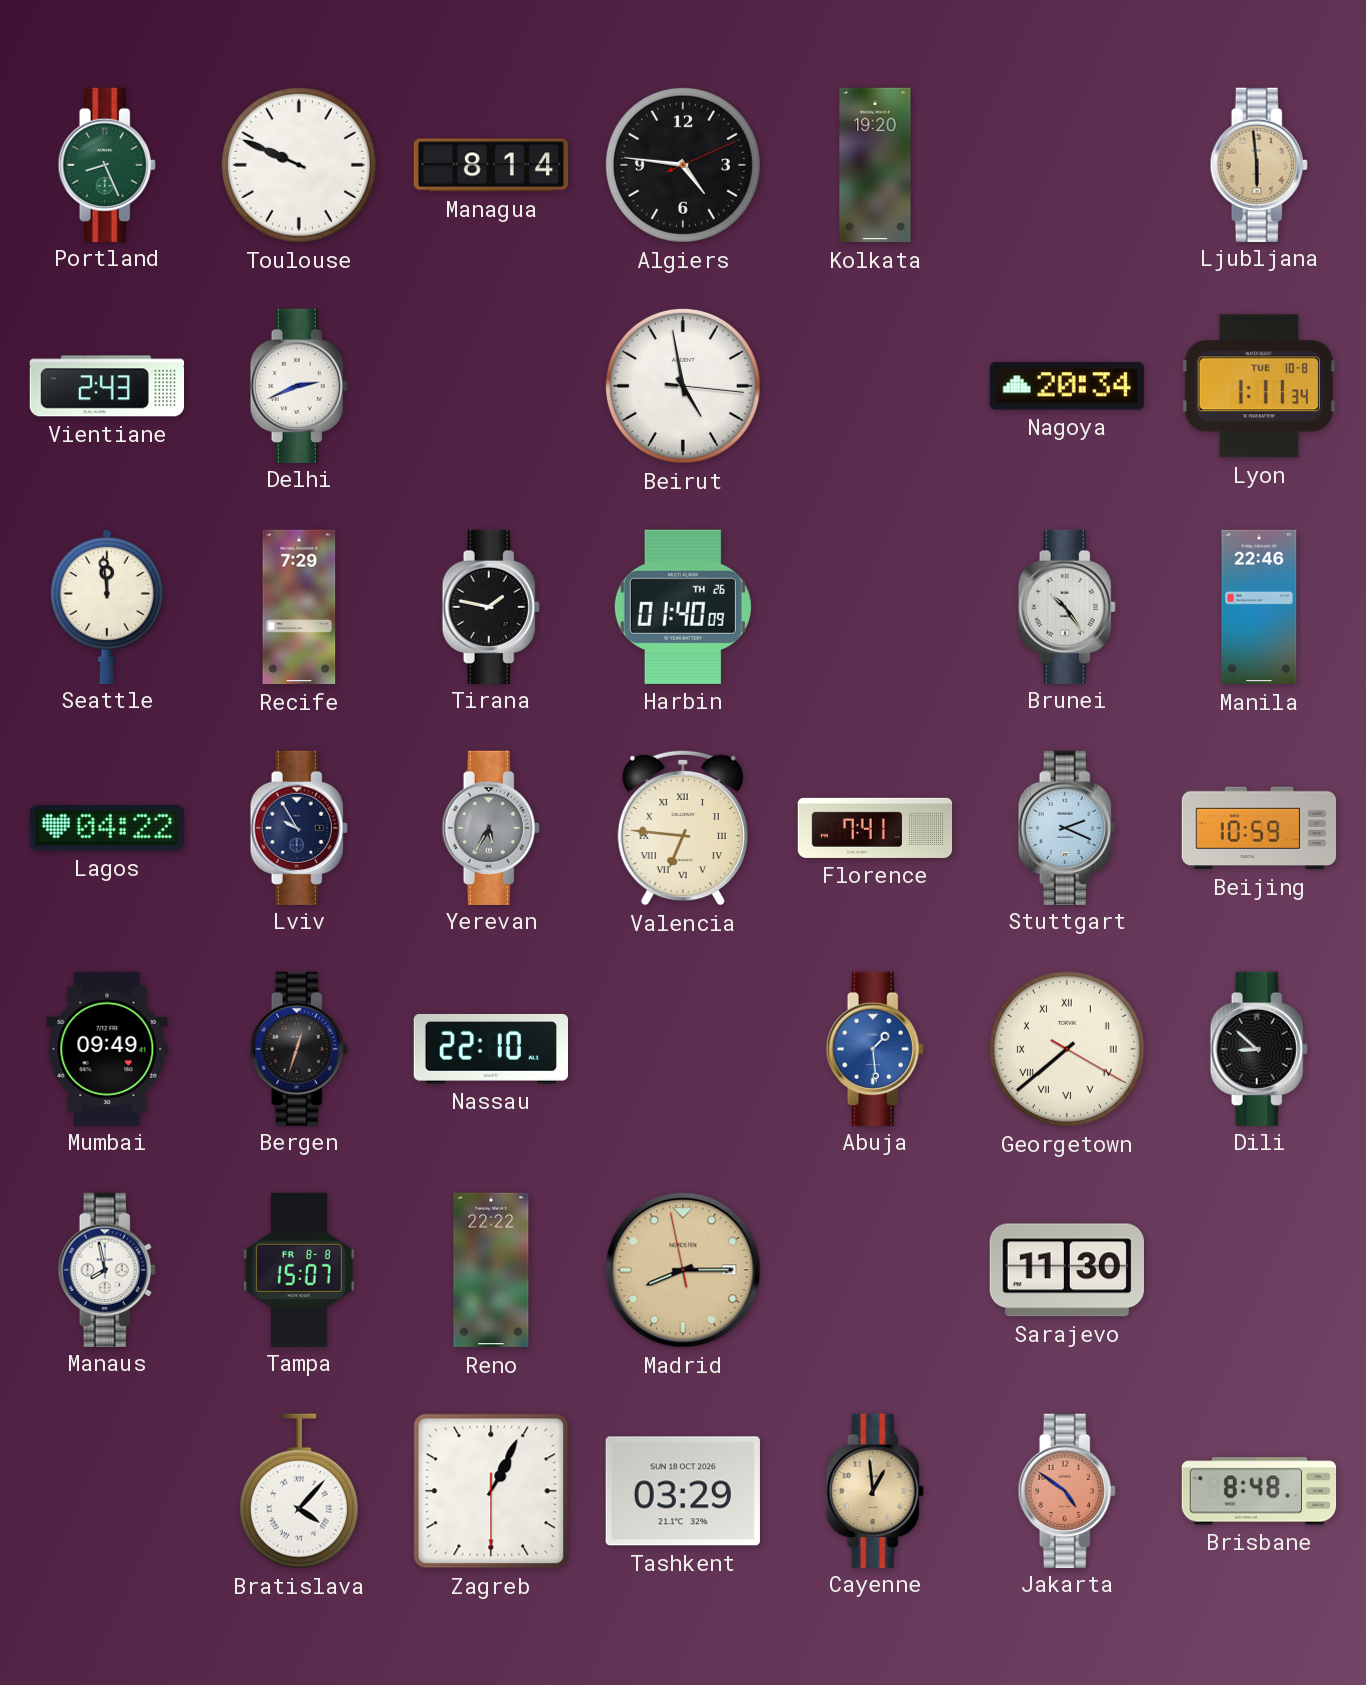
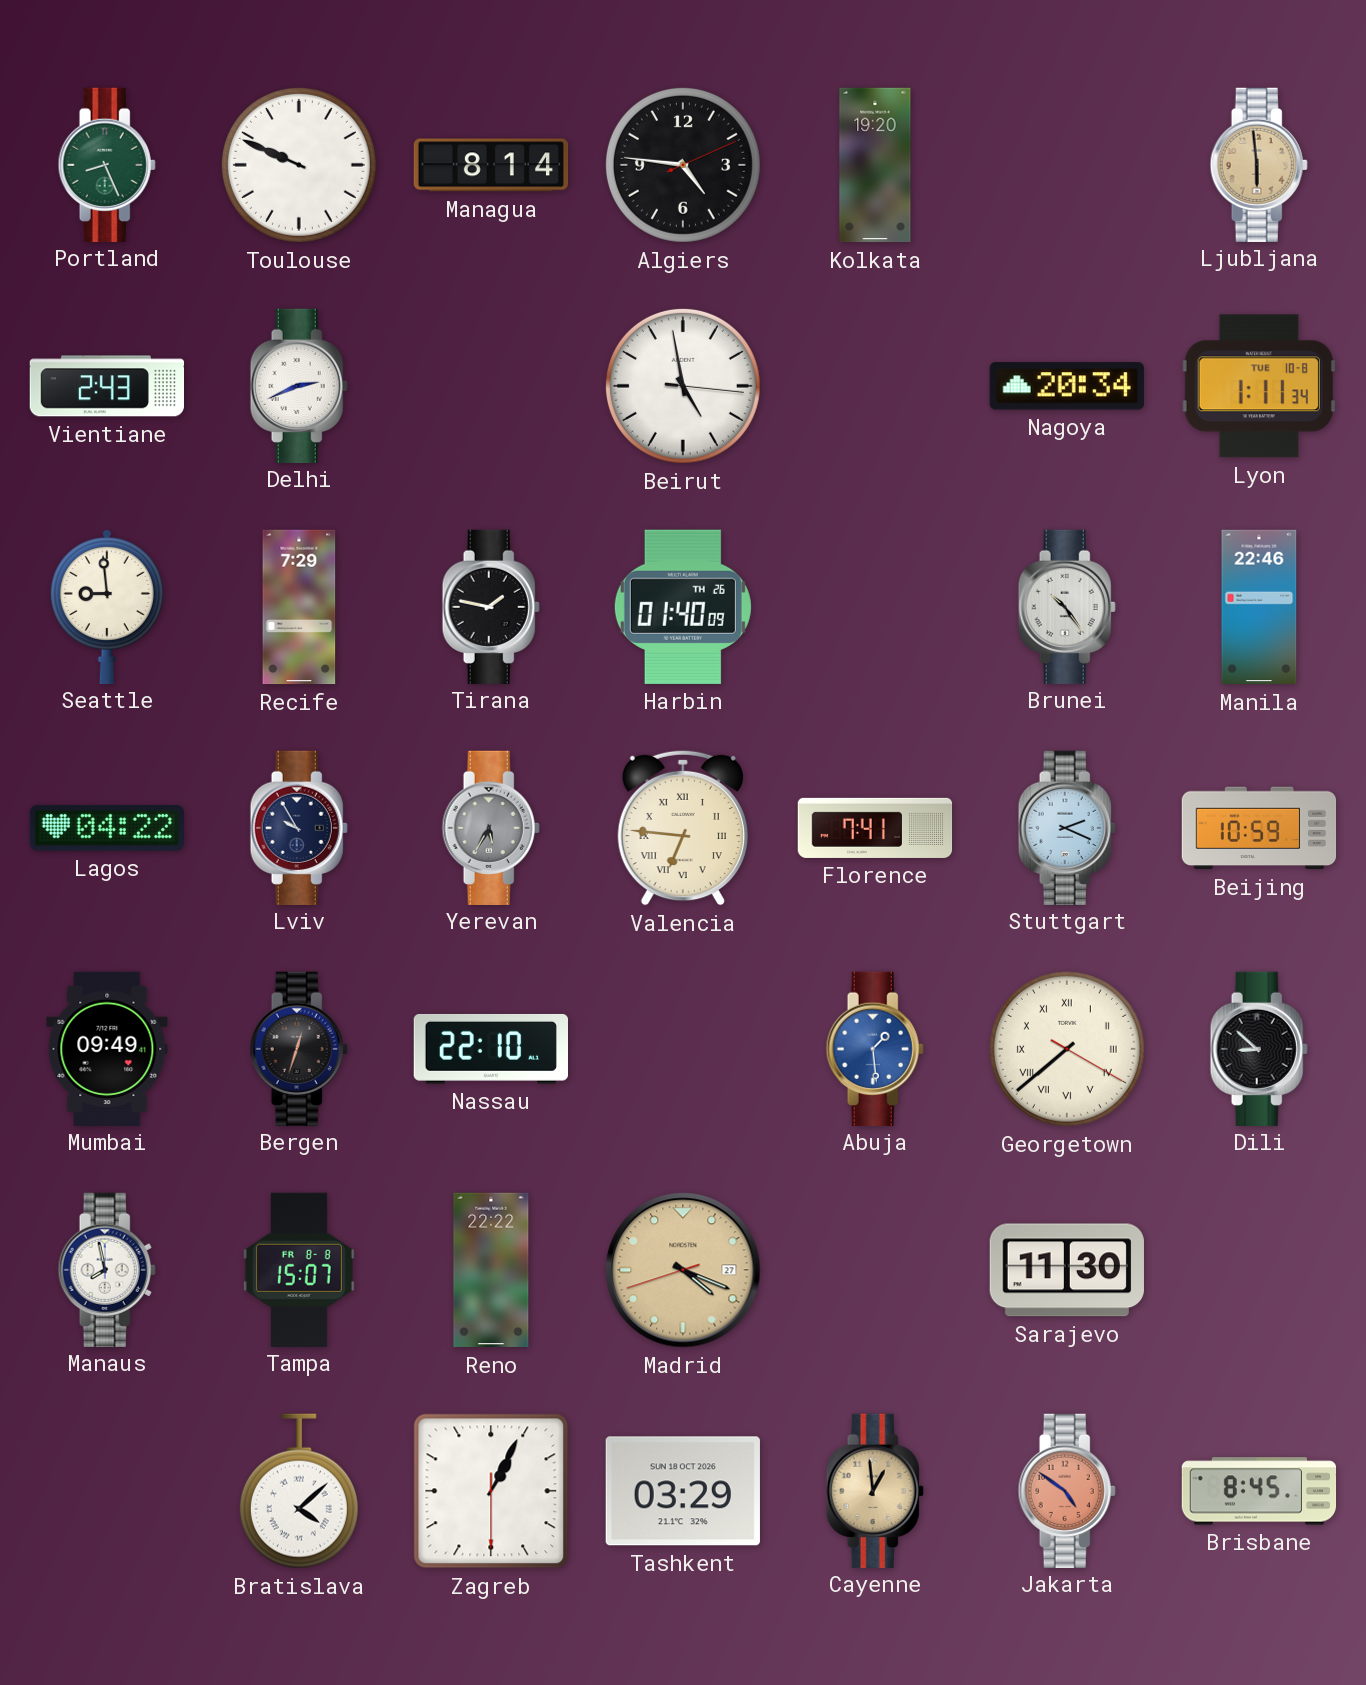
Seattle: 11:59 -> 8:59 (107, 606)
Madrid: 8:14 -> 4:18 (683, 1270)
Bratislava: 4:07 -> 4:08 (299, 1491)
Brisbane: 8:48 -> 8:45 (1259, 1491)
